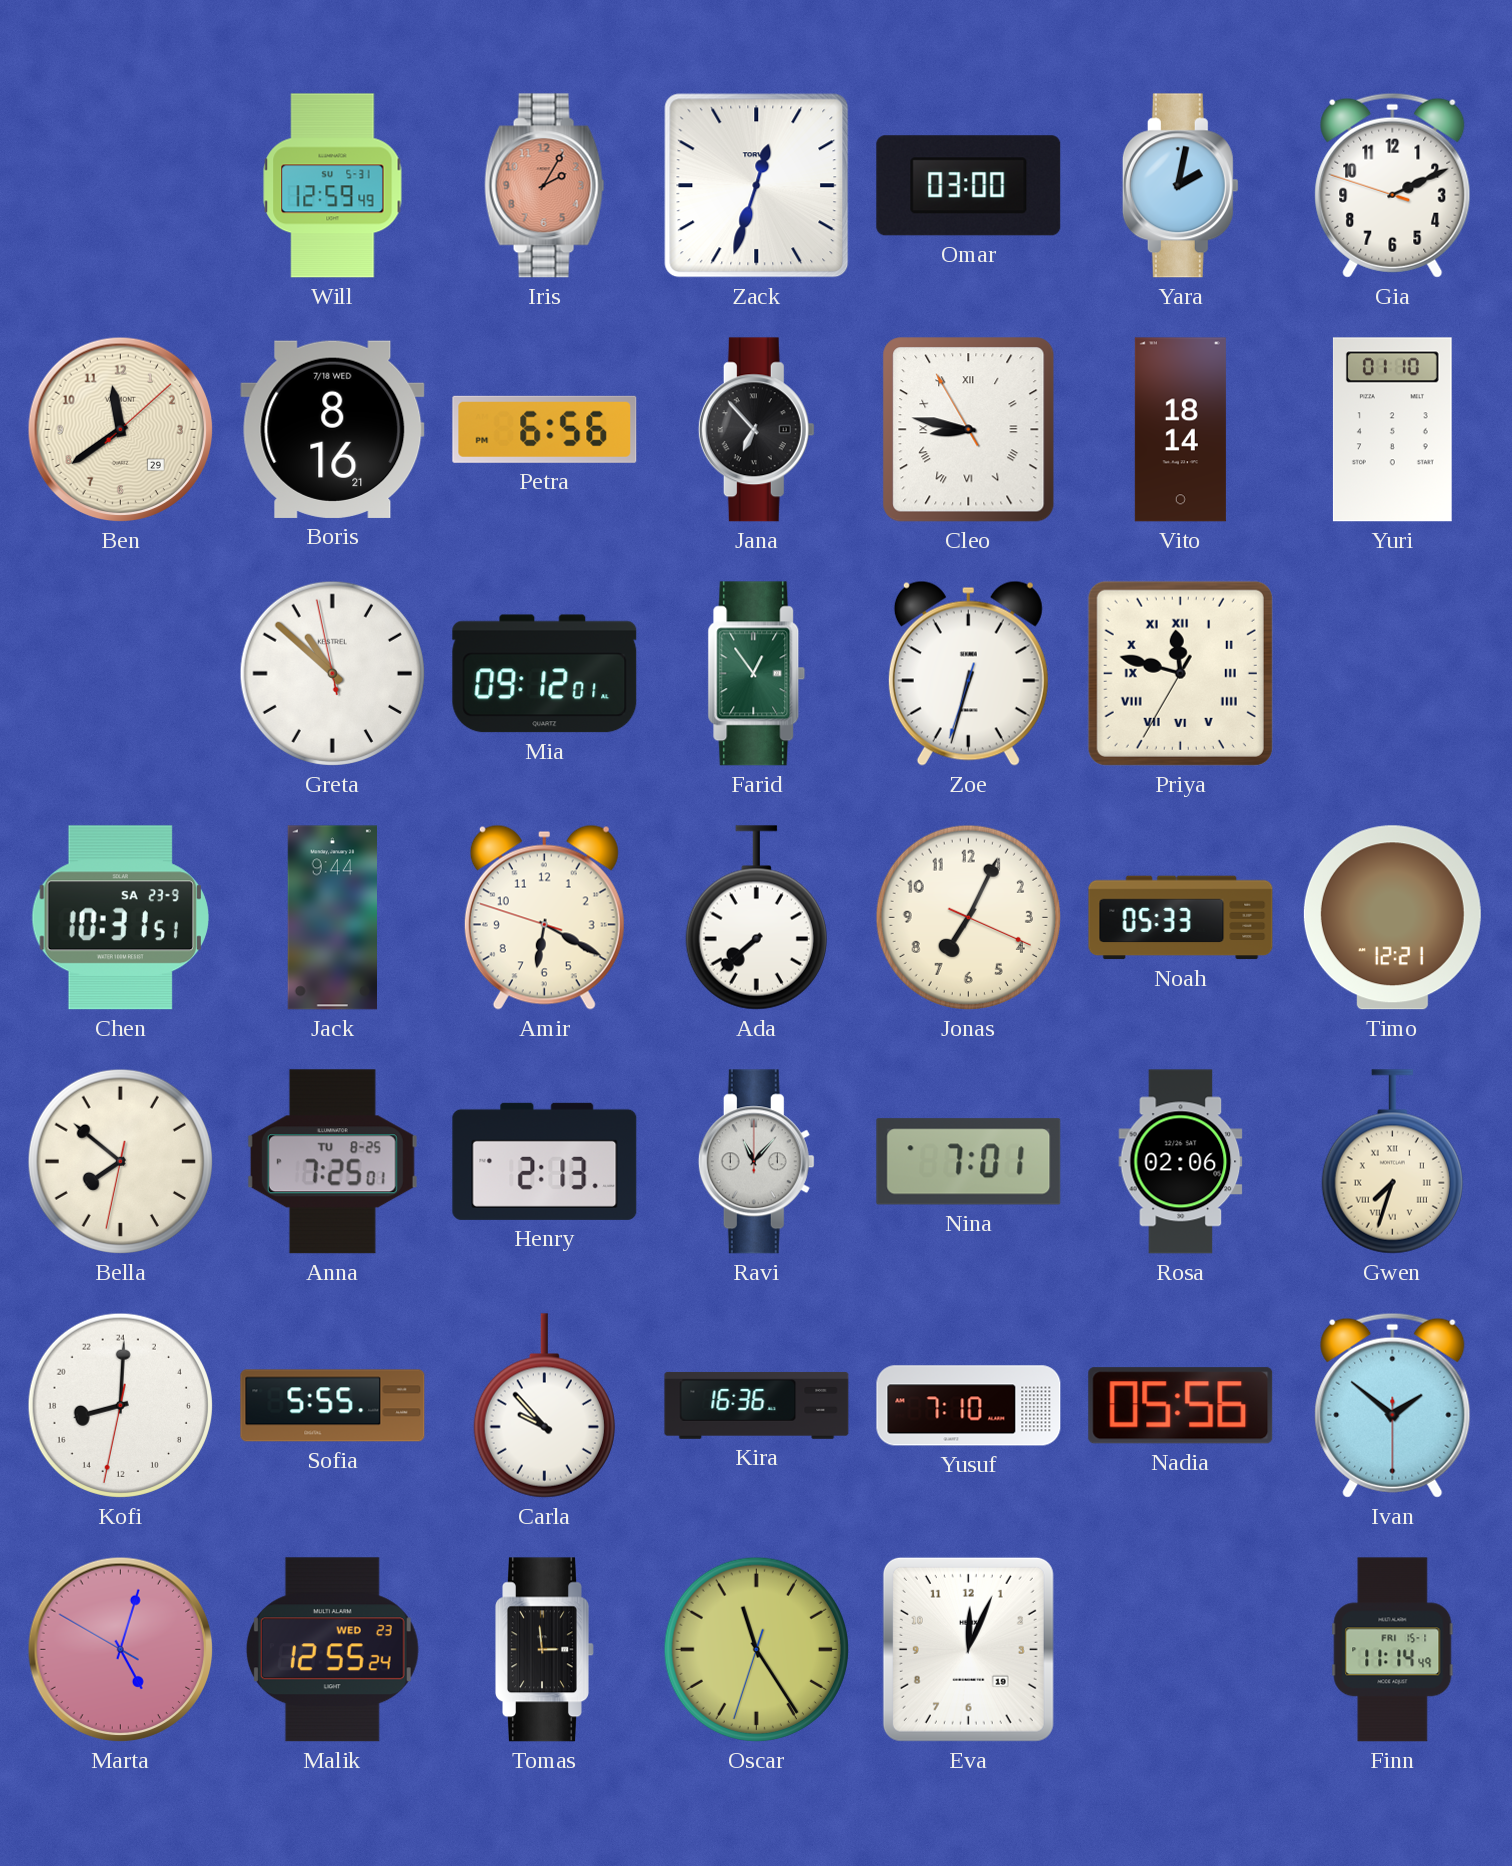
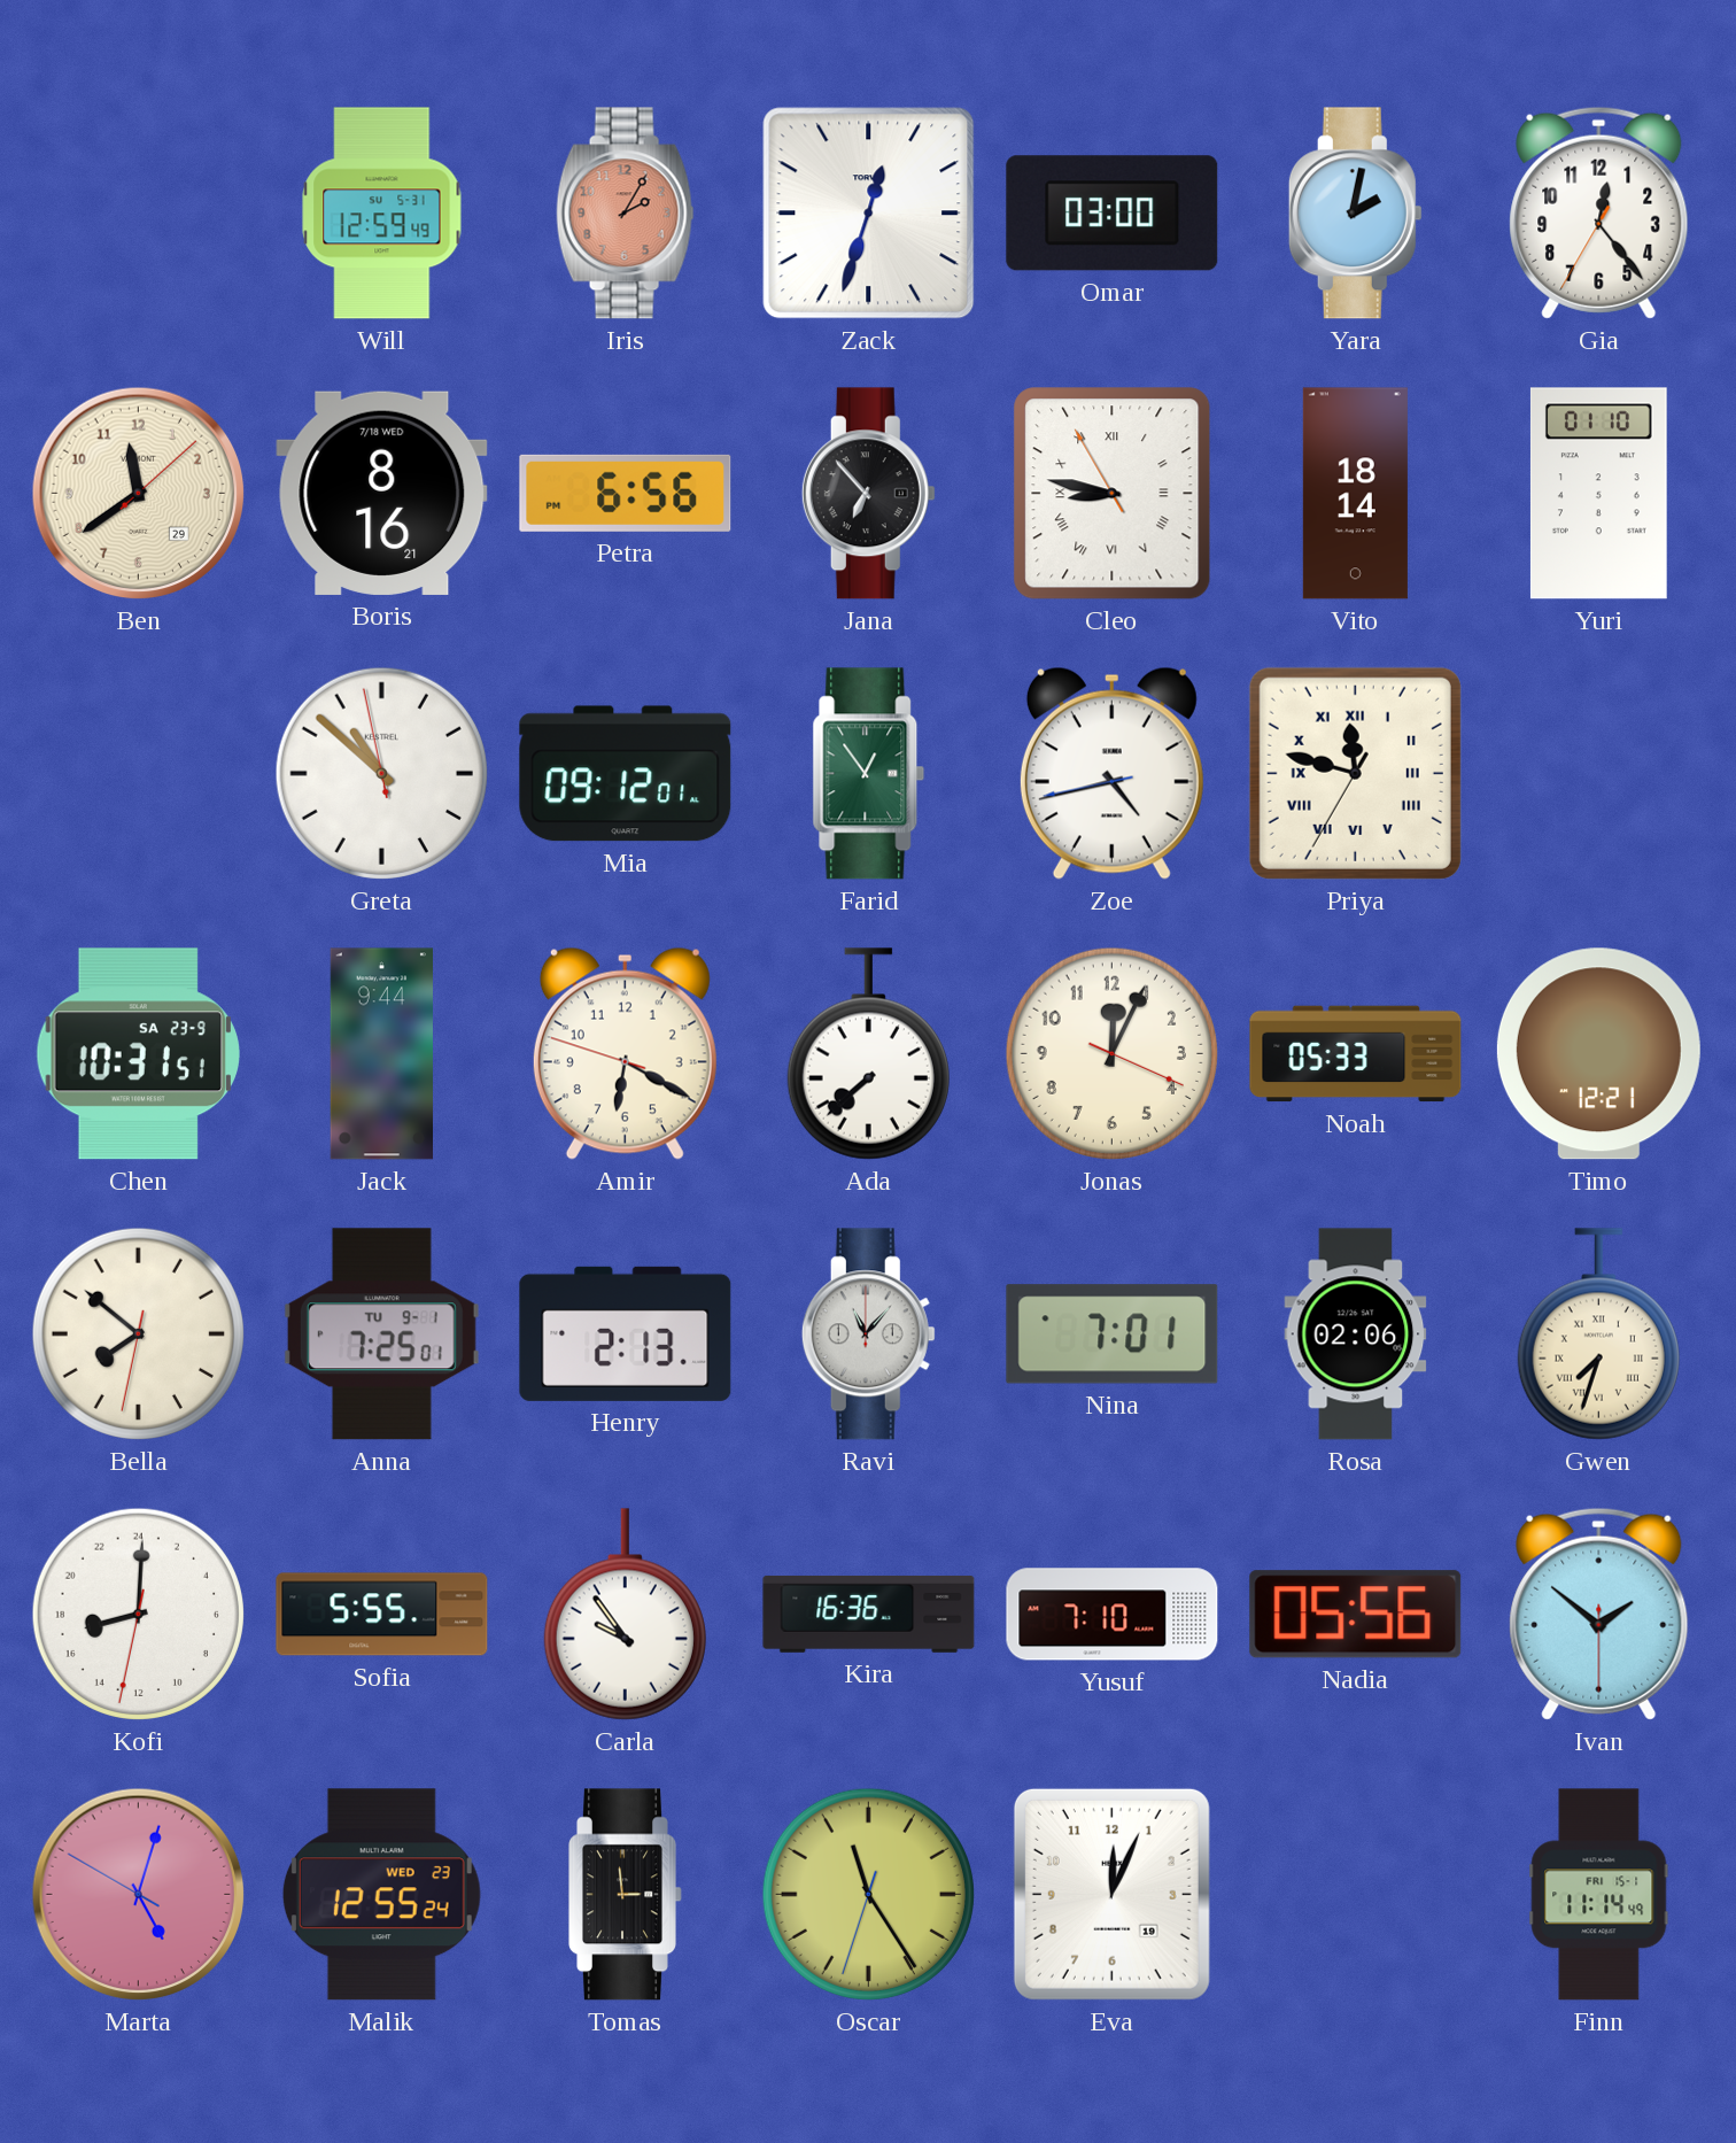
Gia: 2:10 -> 12:23 (1599, 212)
Zoe: 6:32 -> 4:42 (1111, 773)
Jonas: 7:04 -> 12:04 (1111, 1053)
Anna date: TU 8-25 -> TU 9-1 (381, 1334)
Carla: 9:53 -> 9:54 (625, 1615)
